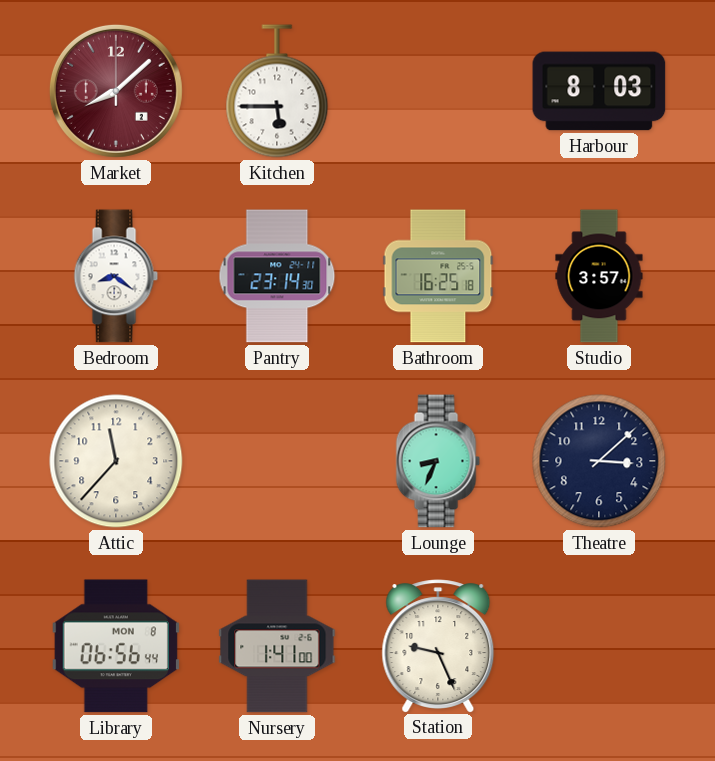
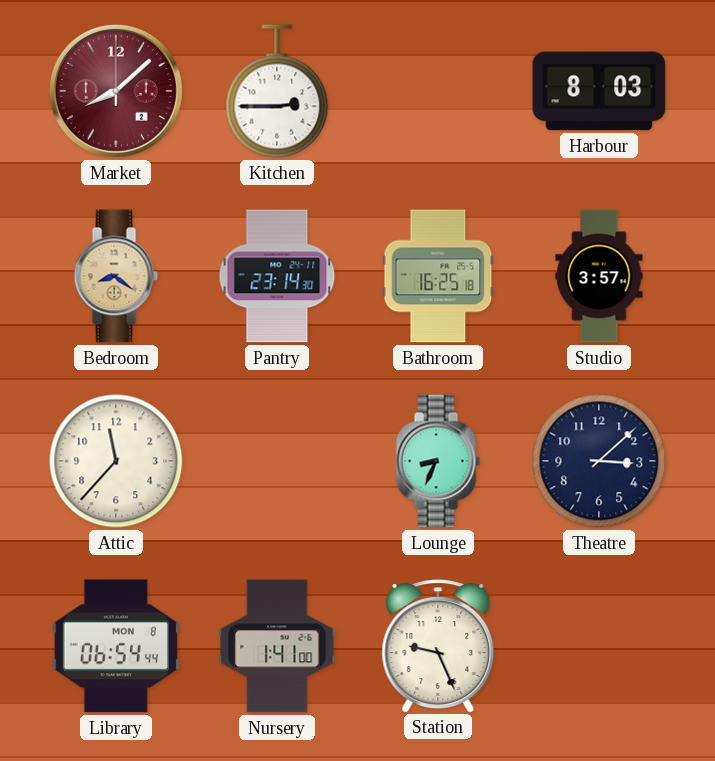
Kitchen: 5:45 -> 2:45 (277, 91)
Bedroom dial: white -> champagne (116, 276)
Library: 06:56 -> 06:54 (116, 646)
